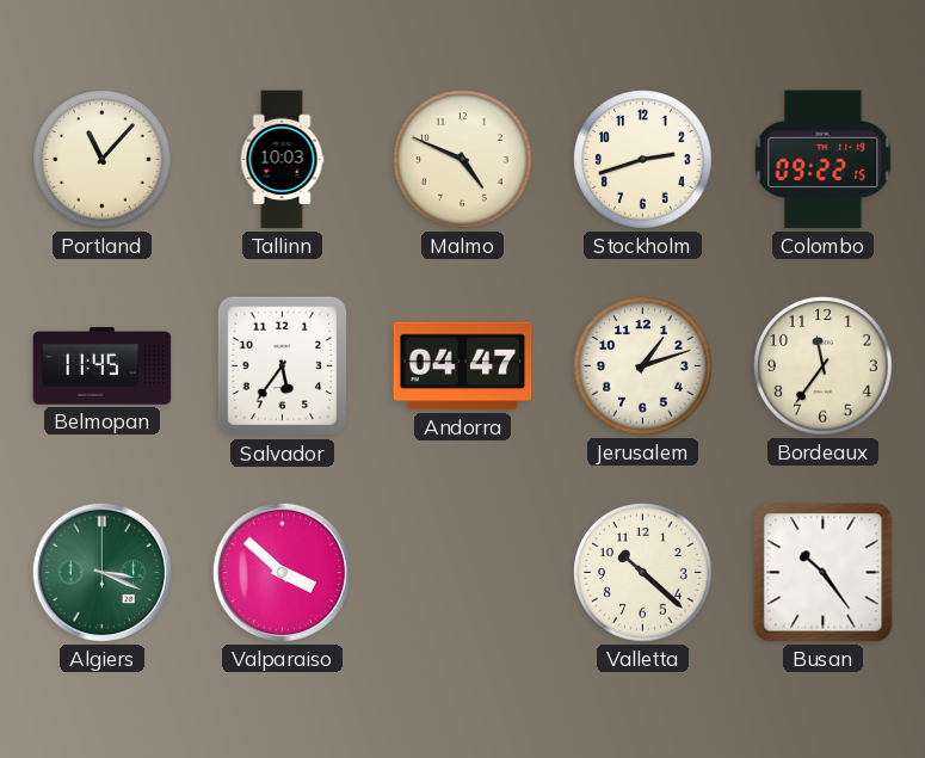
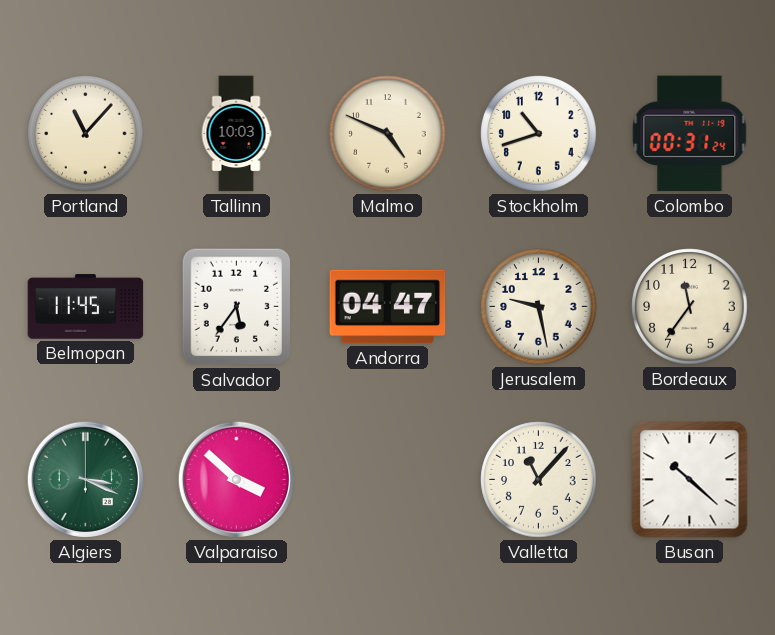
Stockholm: 2:42 -> 10:42 (539, 134)
Colombo: 09:22 -> 00:31 (690, 134)
Jerusalem: 1:12 -> 9:28 (539, 307)
Valletta: 10:22 -> 11:07 (539, 480)
Busan: 10:24 -> 10:22 (690, 480)
